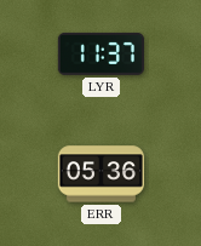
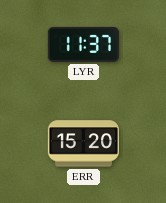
ERR: 05:36 -> 15:20 (83, 144)
